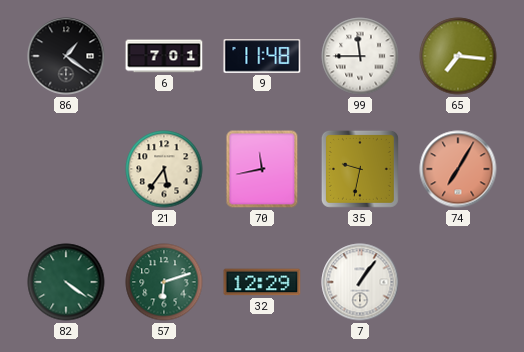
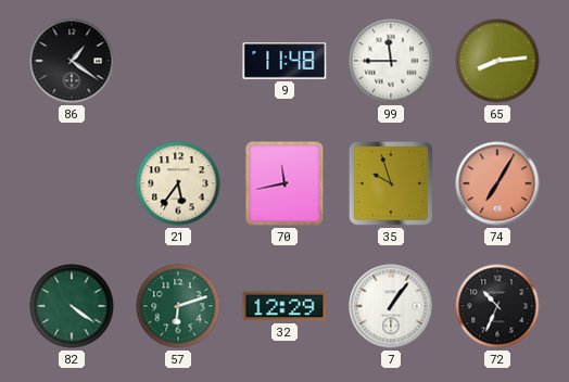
6: 7:01 -> none (164, 56)
65: 7:16 -> 8:14 (497, 61)
35: 9:32 -> 9:57 (391, 183)
72: none -> 10:34 (497, 306)
